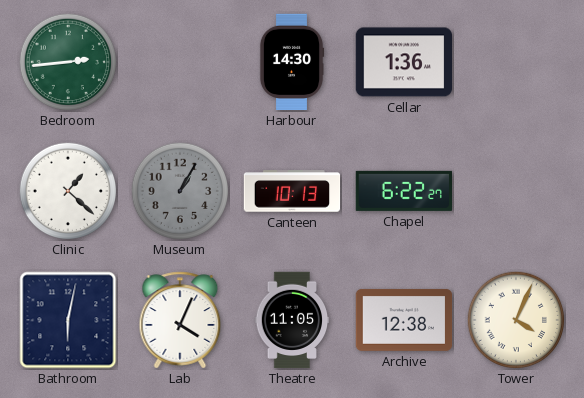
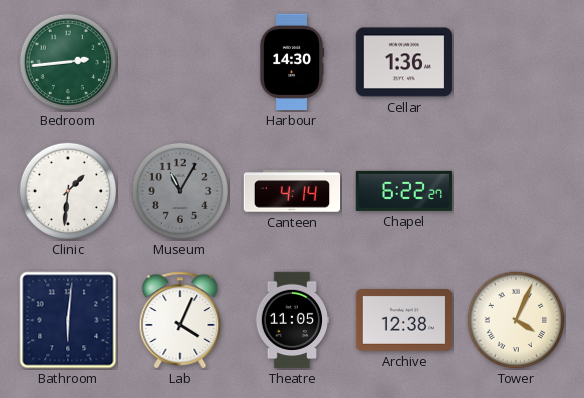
Clinic: 1:22 -> 1:31 (68, 191)
Museum: 1:05 -> 11:05 (180, 191)
Canteen: 10:13 -> 4:14 (292, 191)
Bathroom: 6:02 -> 6:01 (68, 320)
